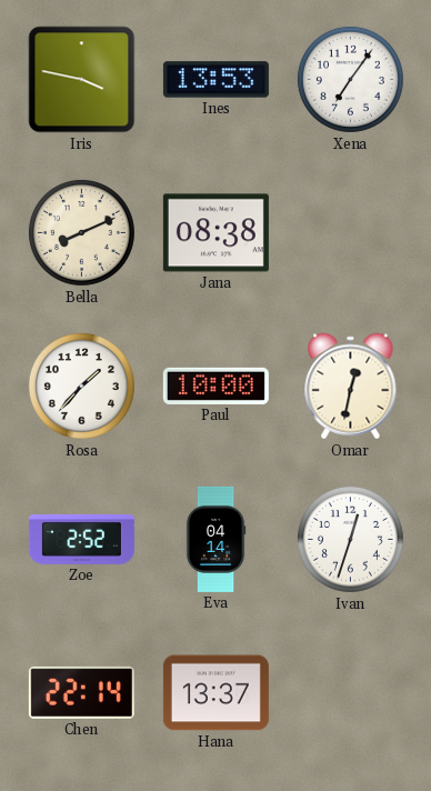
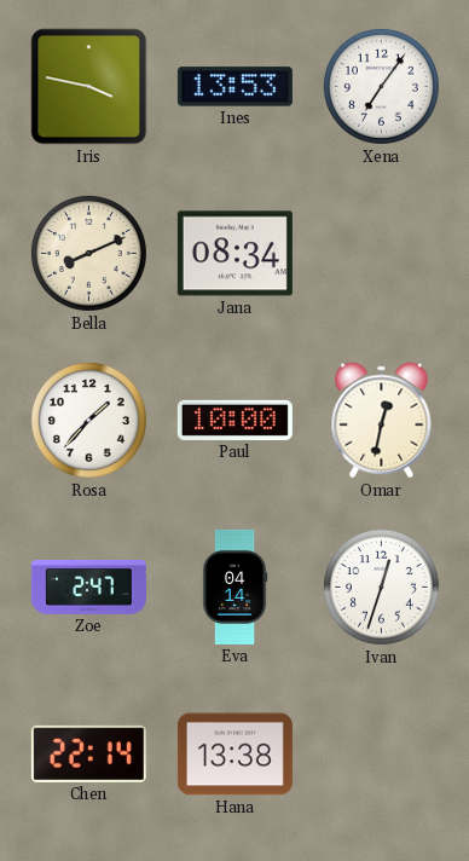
Jana: 08:38 -> 08:34 (234, 254)
Zoe: 2:52 -> 2:47 (88, 586)
Hana: 13:37 -> 13:38 (234, 755)
